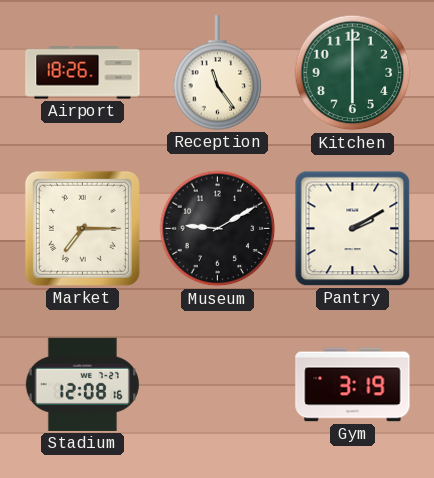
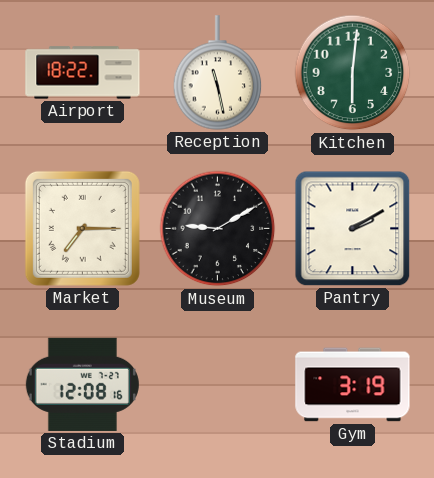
Airport: 18:26 -> 18:22 (83, 73)
Reception: 11:24 -> 11:28 (218, 73)
Kitchen: 6:00 -> 6:01 (353, 73)
